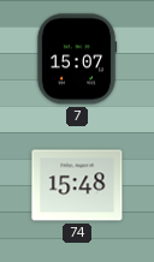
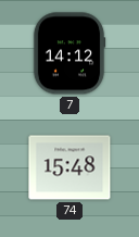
7: 15:07 -> 14:12 (69, 53)
